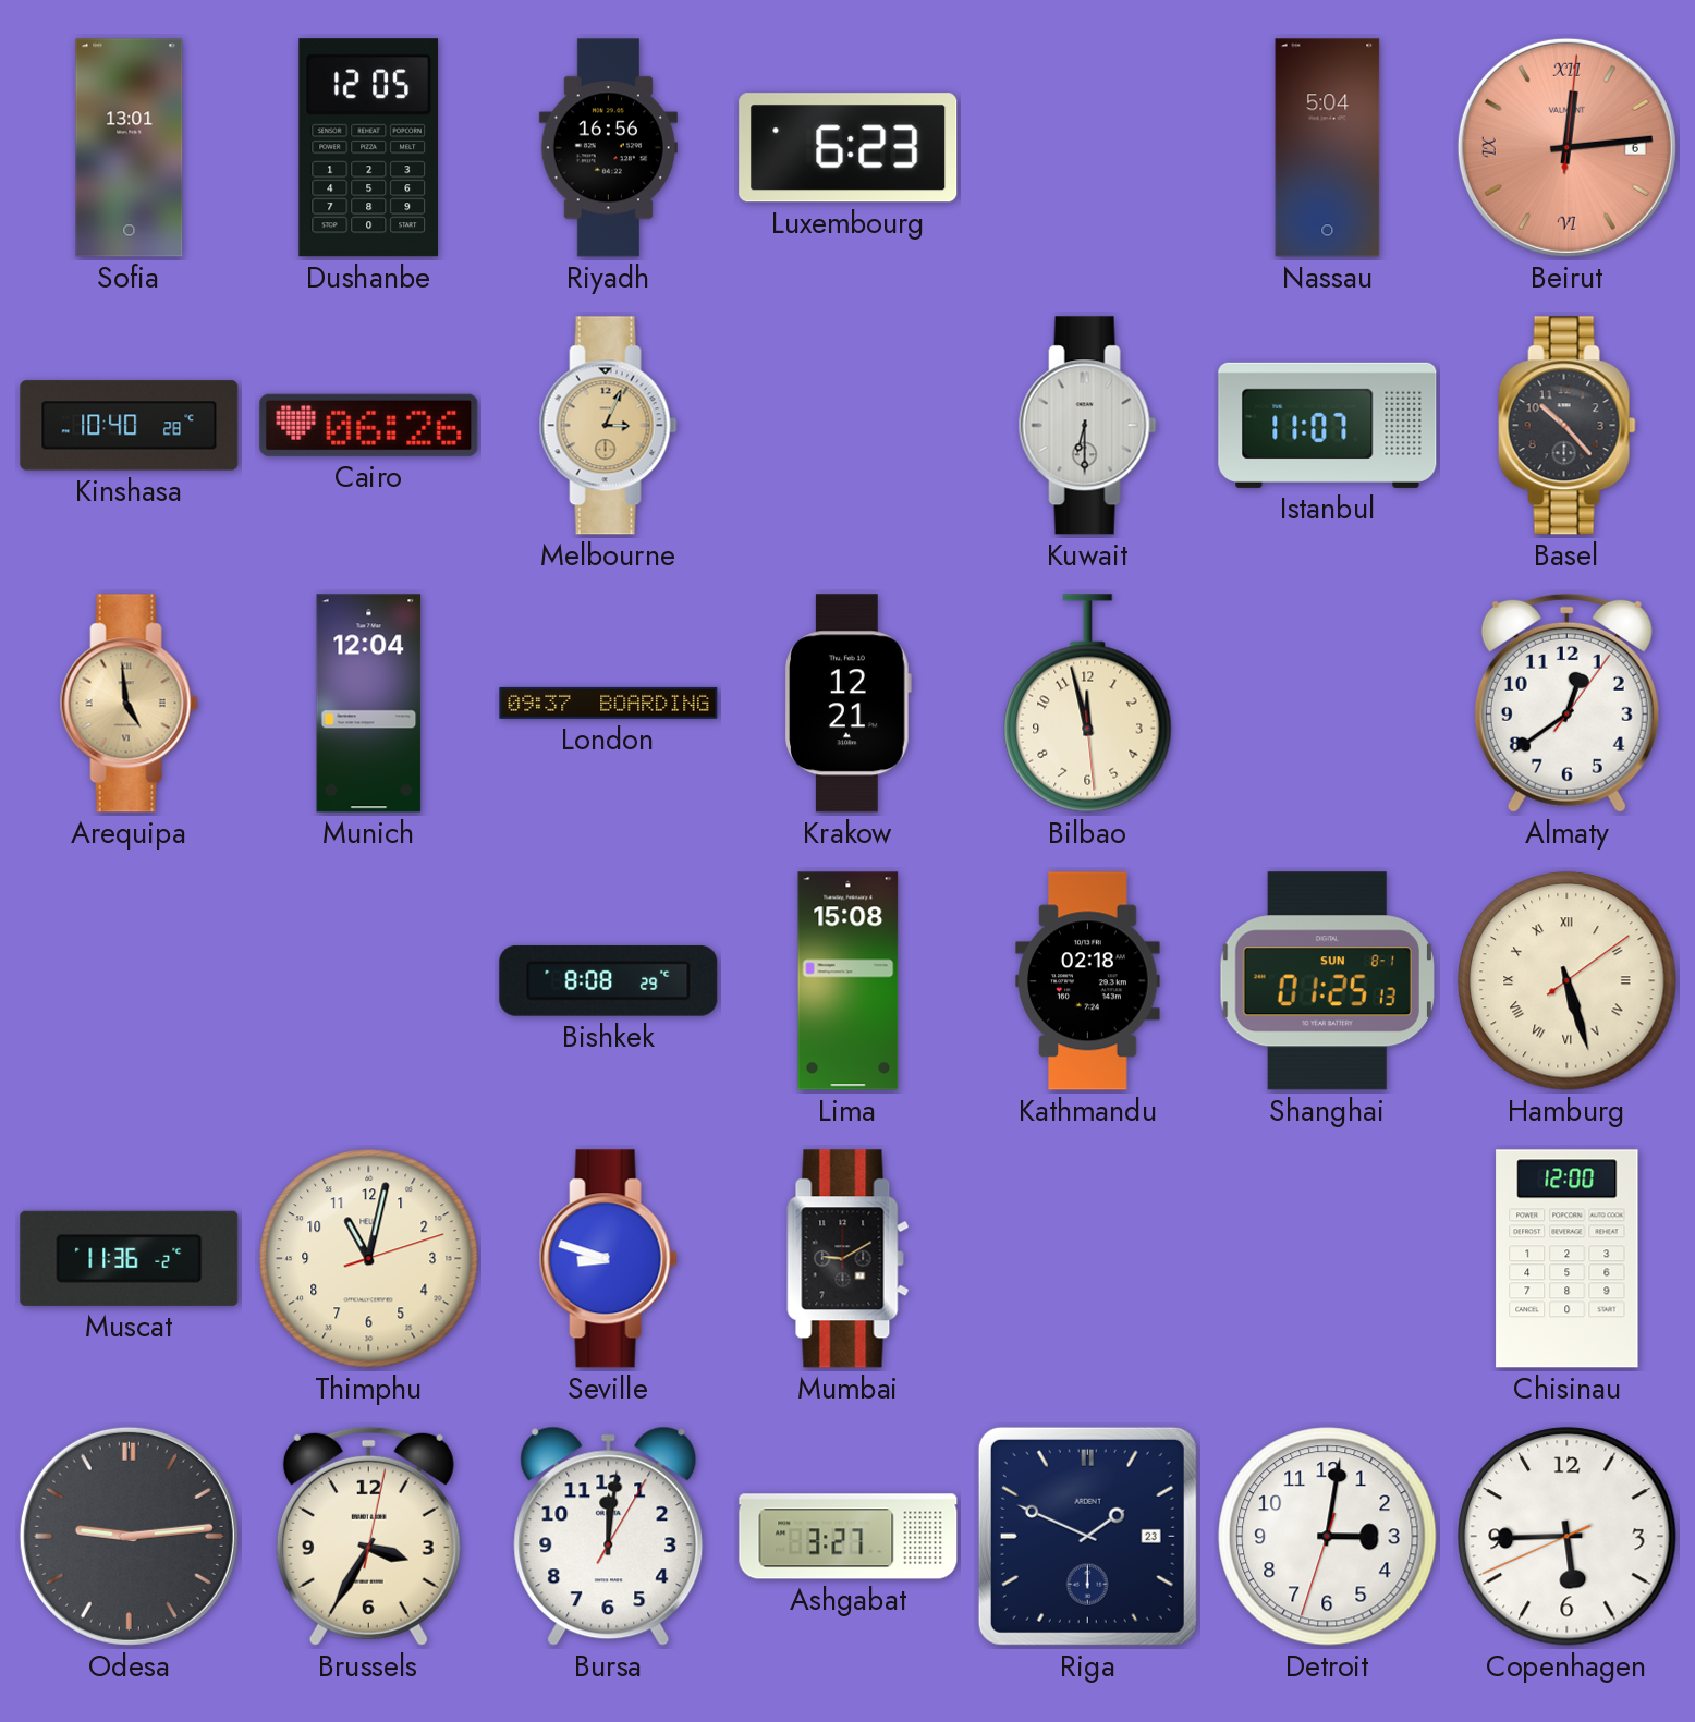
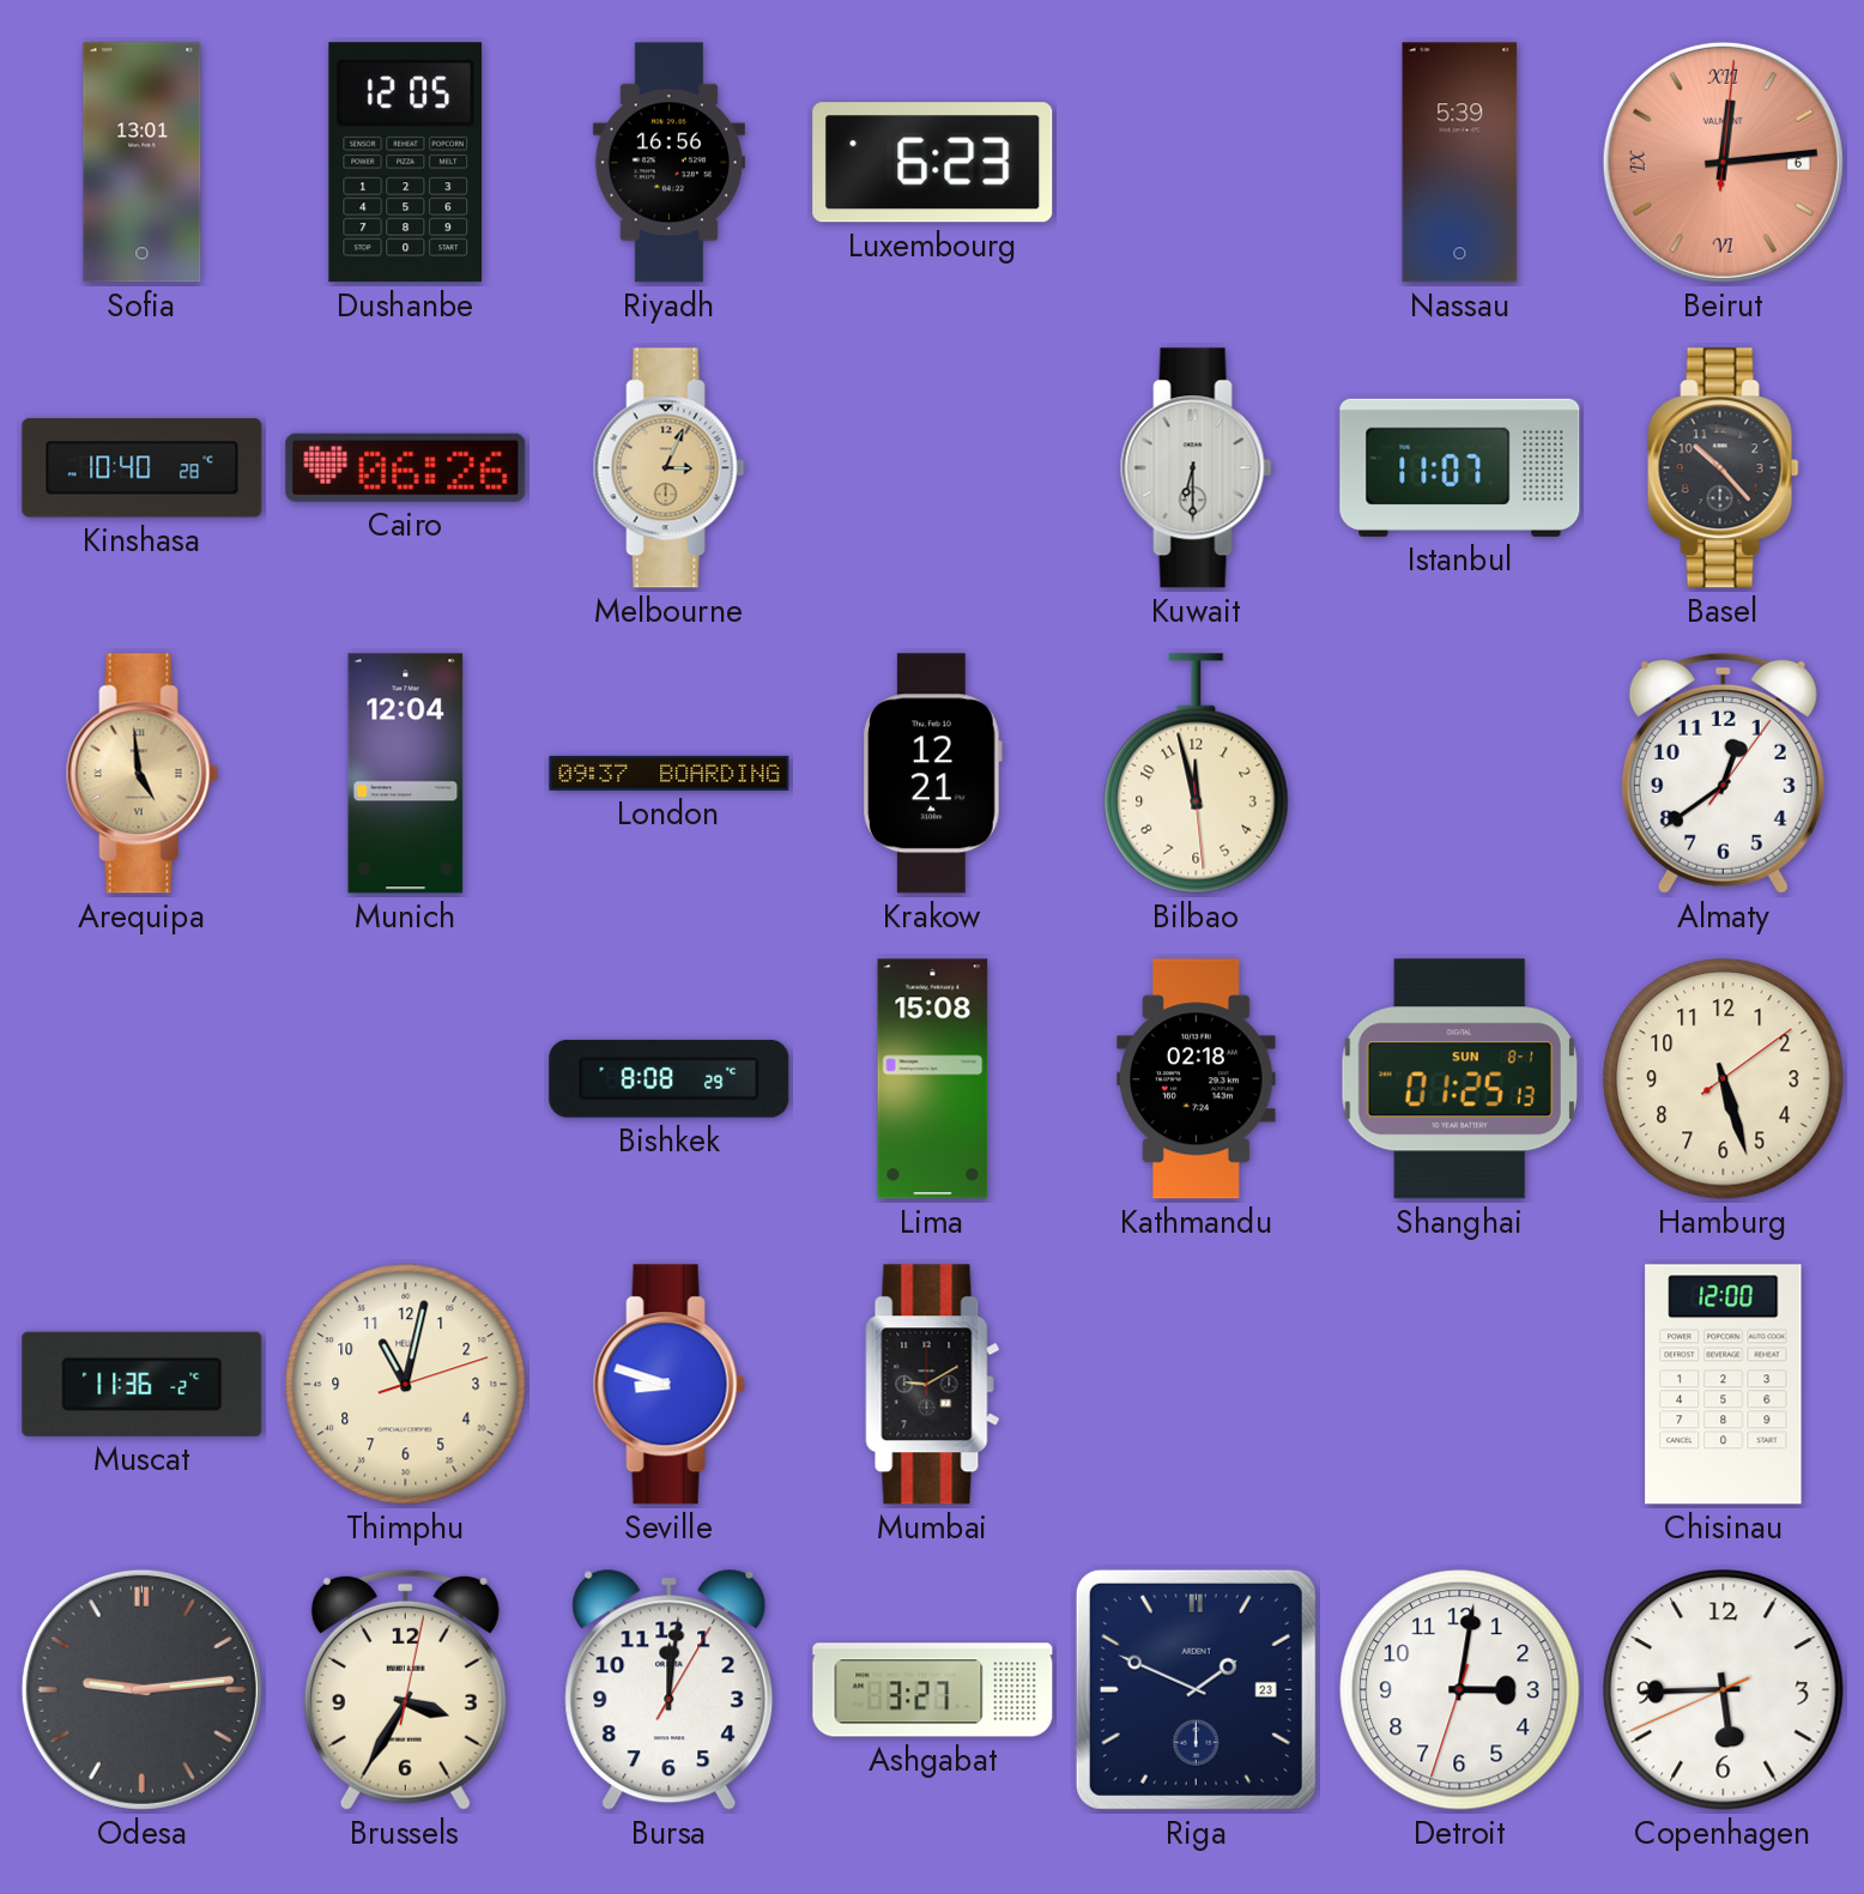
Nassau: 5:04 -> 5:39 (1460, 163)
Hamburg numerals: Roman -> Arabic (1724, 1079)
